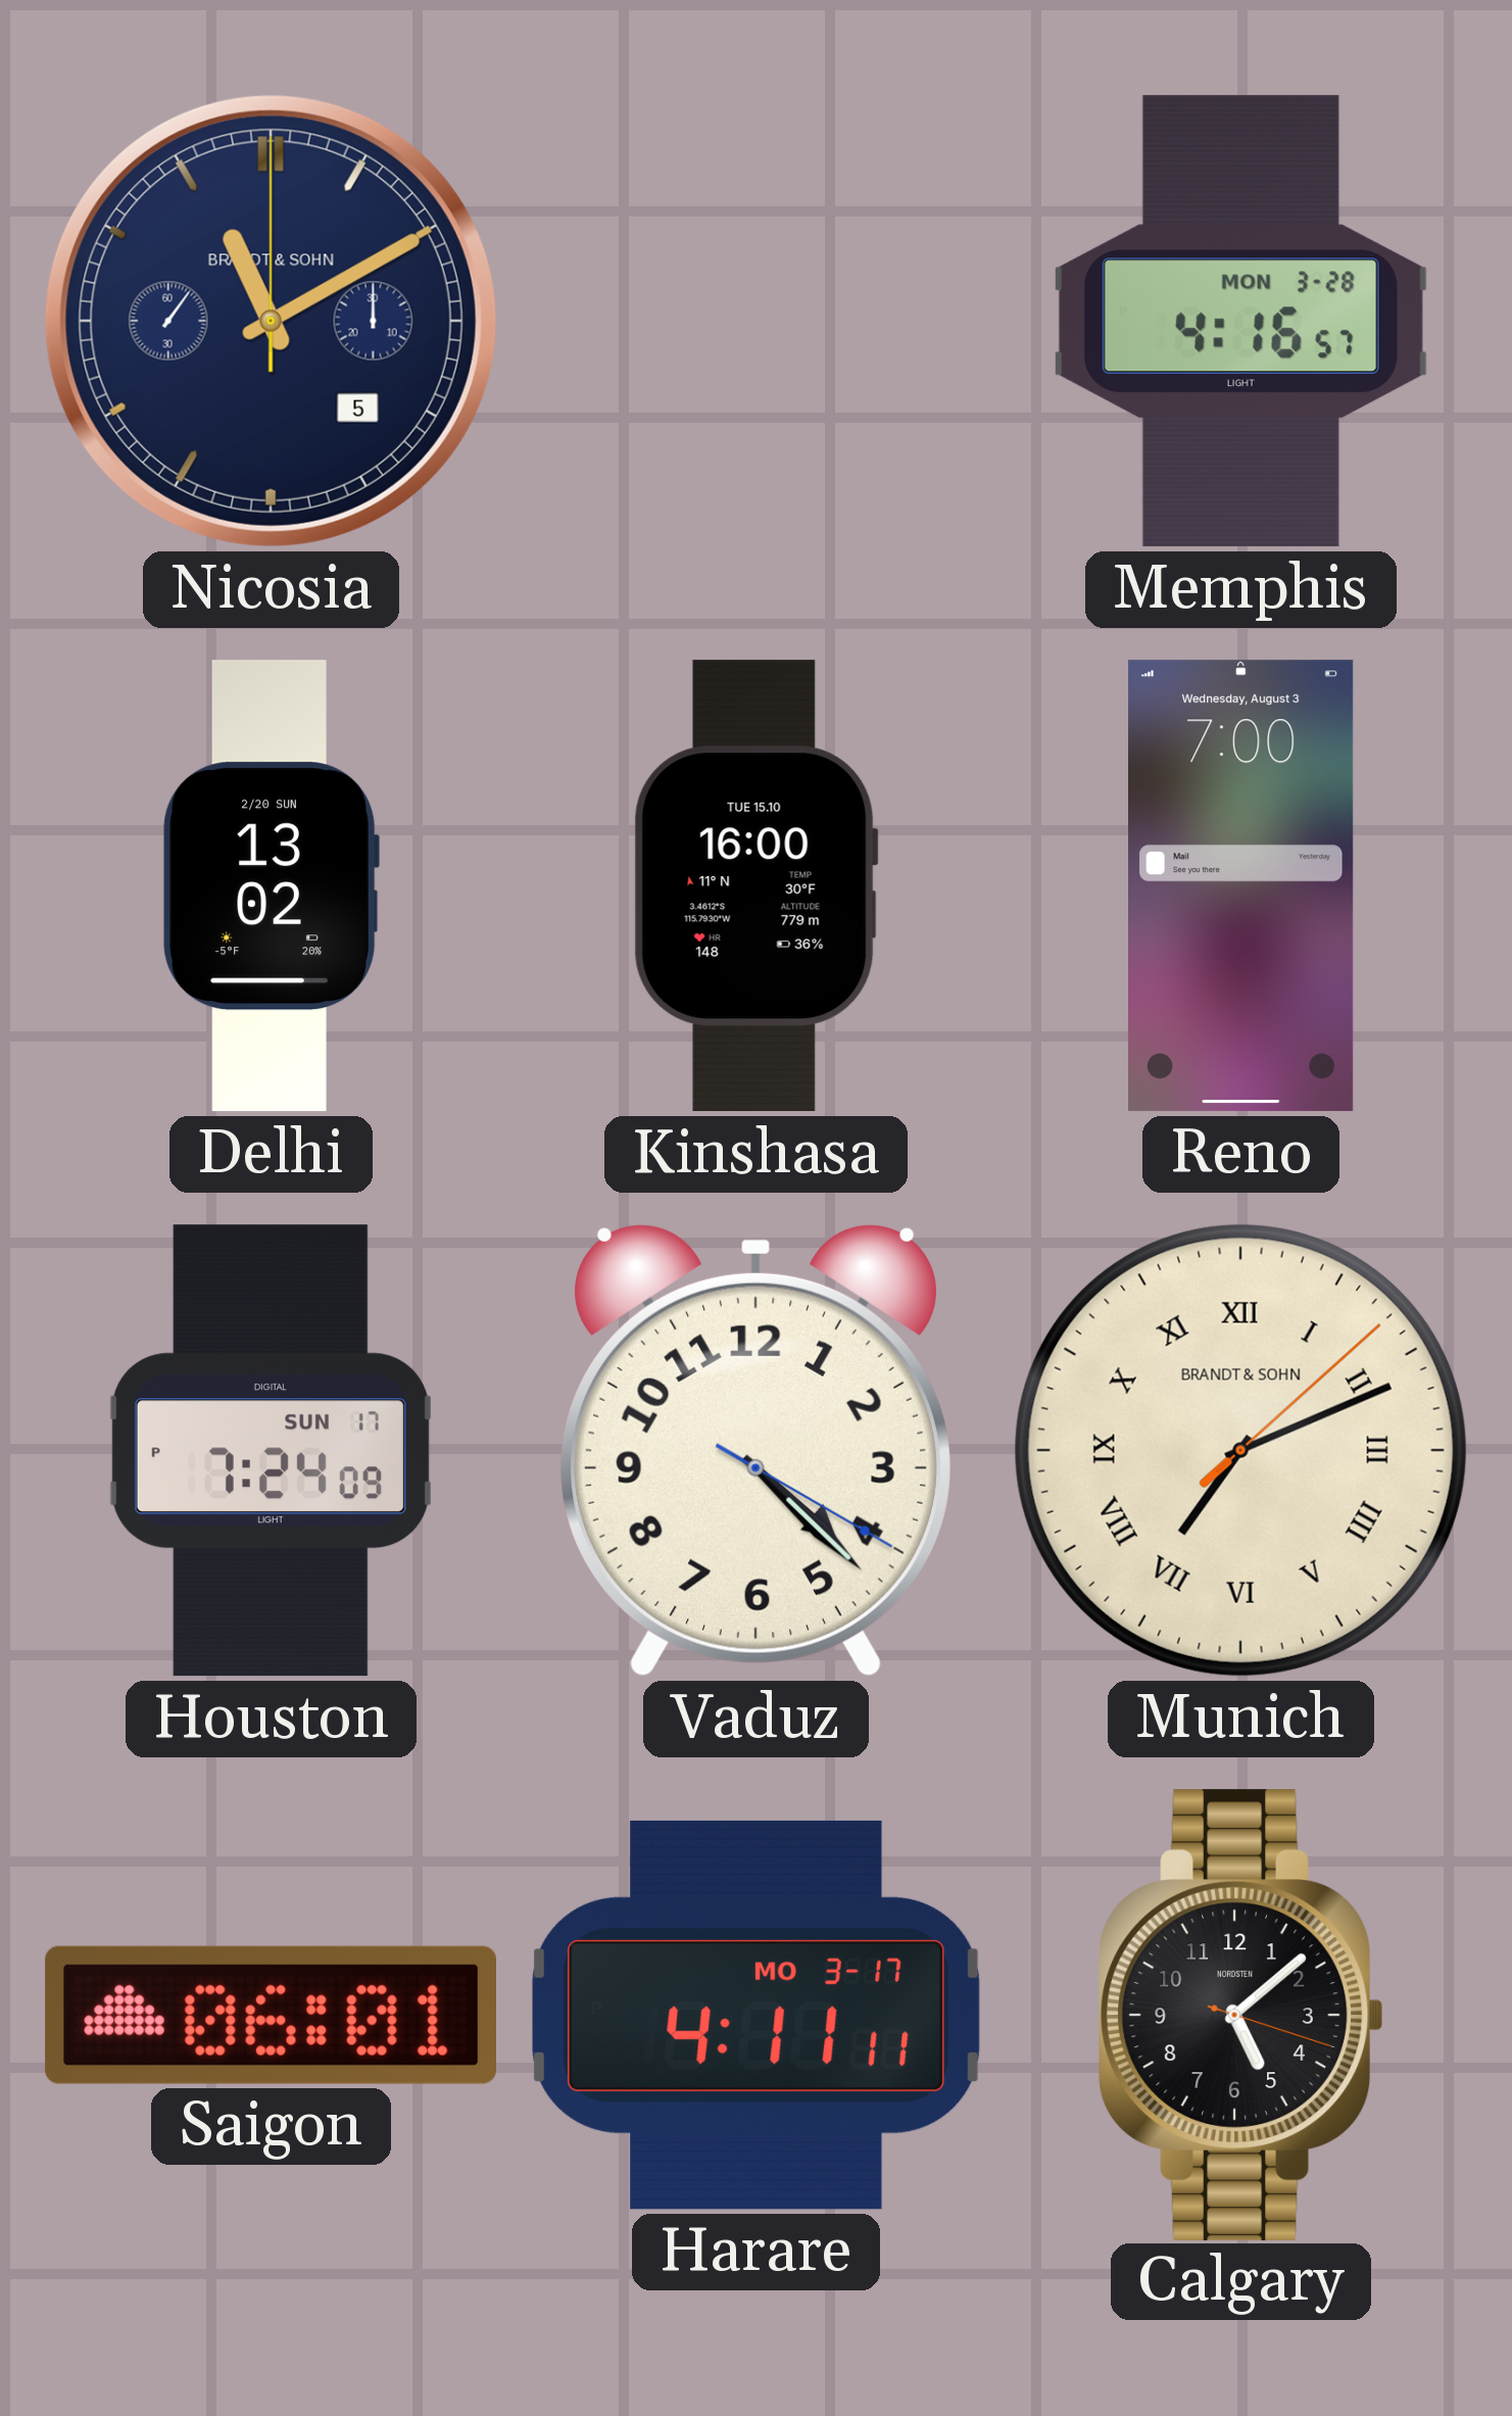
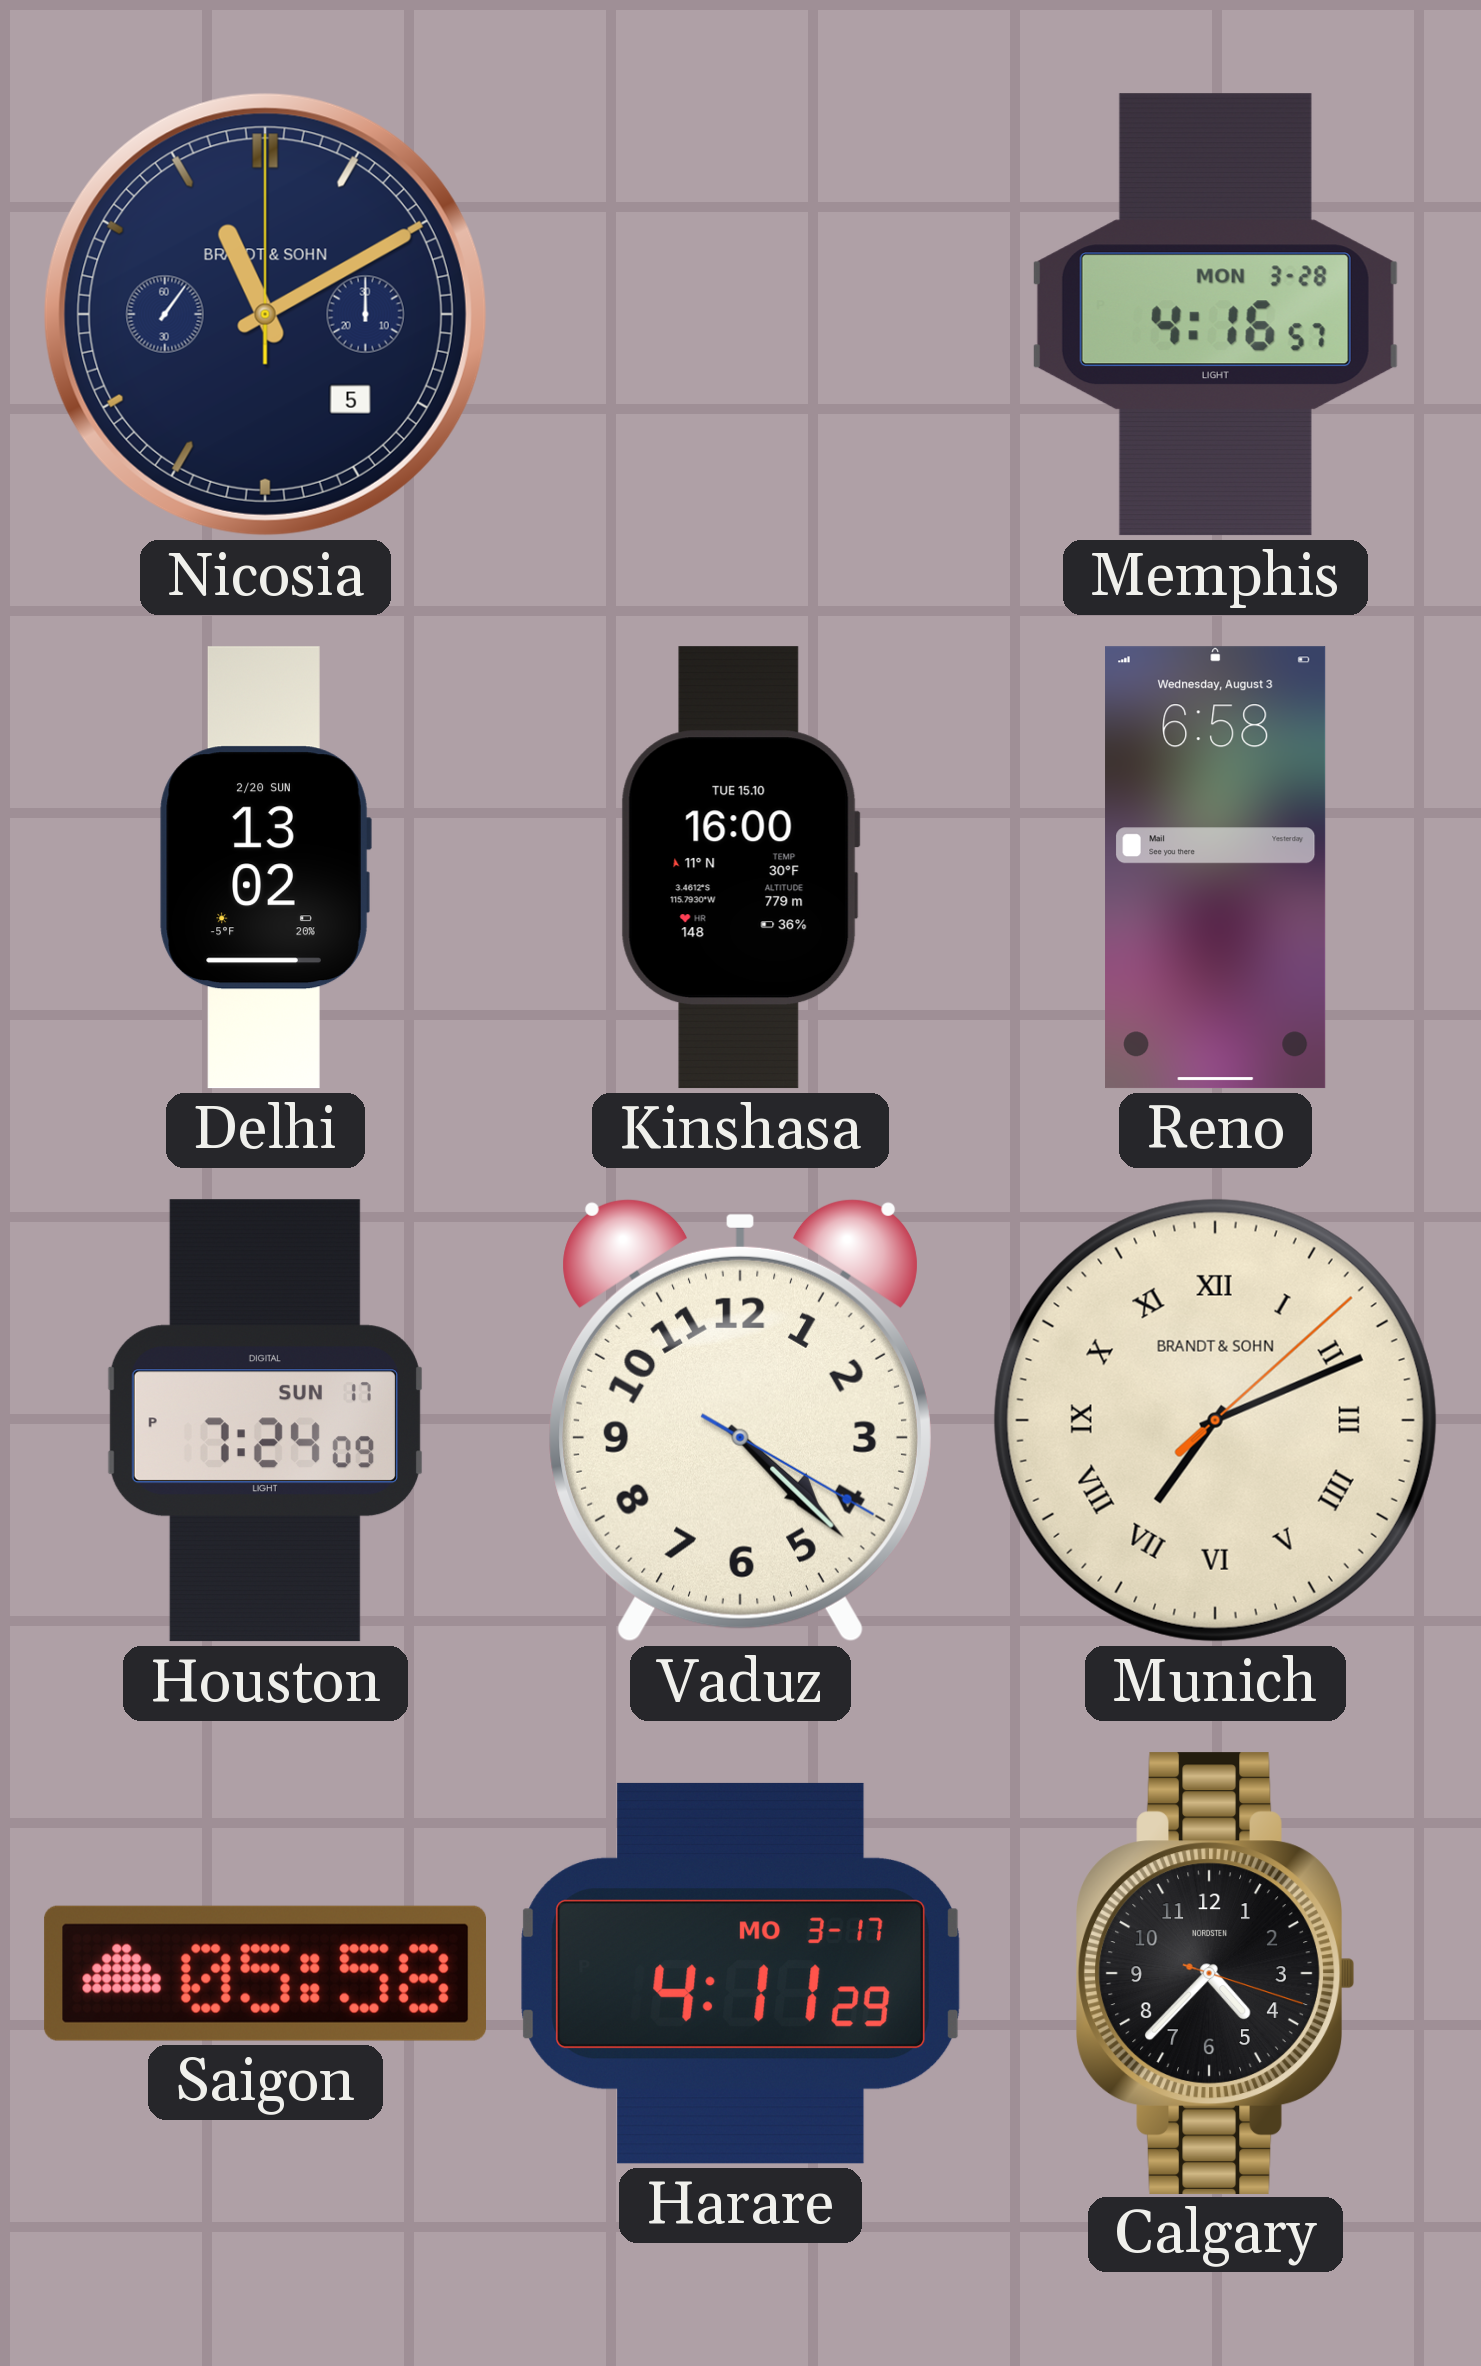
Reno: 7:00 -> 6:58 (1216, 868)
Saigon: 06:01 -> 05:58 (265, 1973)
Harare: 4:11:11 -> 4:11:29 (741, 1973)
Calgary: 5:08 -> 4:37 (1216, 1973)
